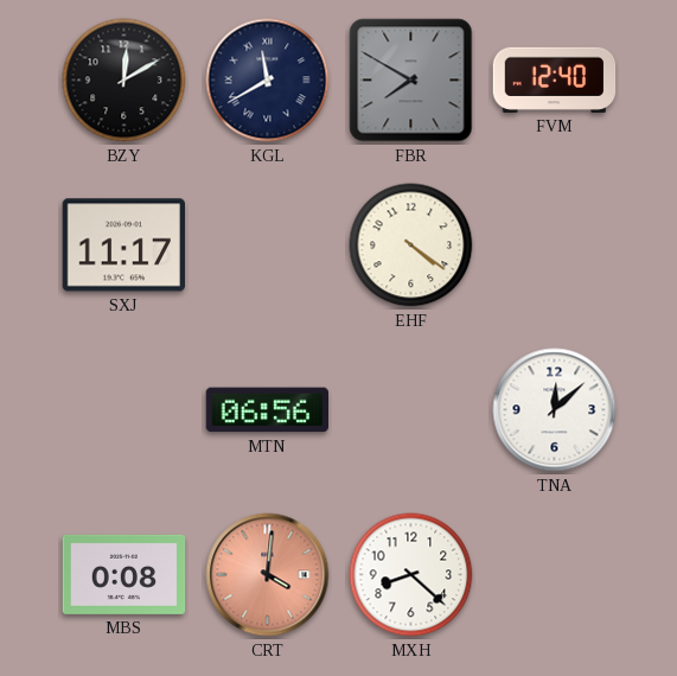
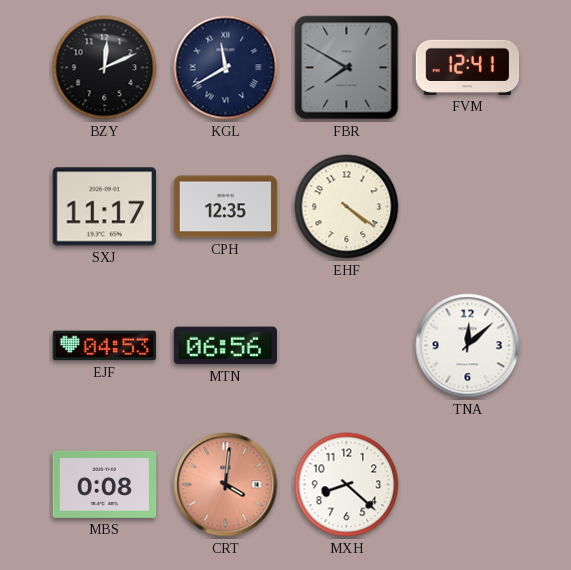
BZY: 12:10 -> 12:11 (105, 68)
FVM: 12:40 -> 12:41 (468, 67)
CPH: none -> 12:35 (226, 207)
EJF: none -> 04:53 (104, 346)
